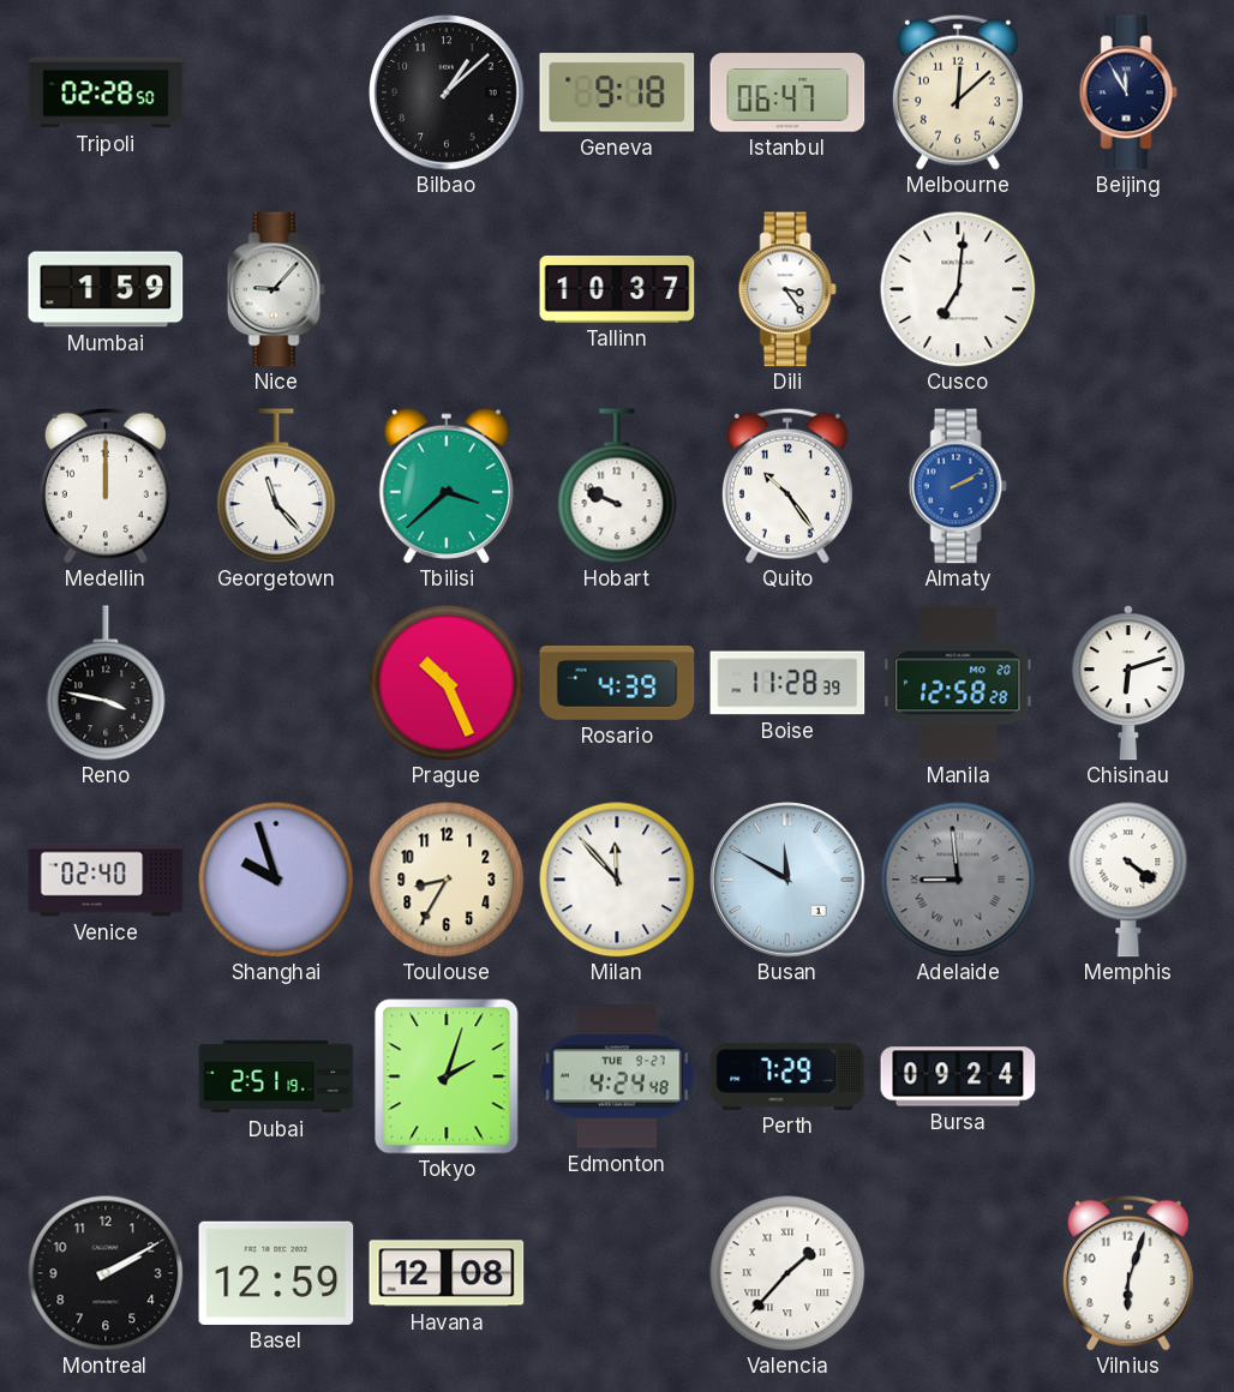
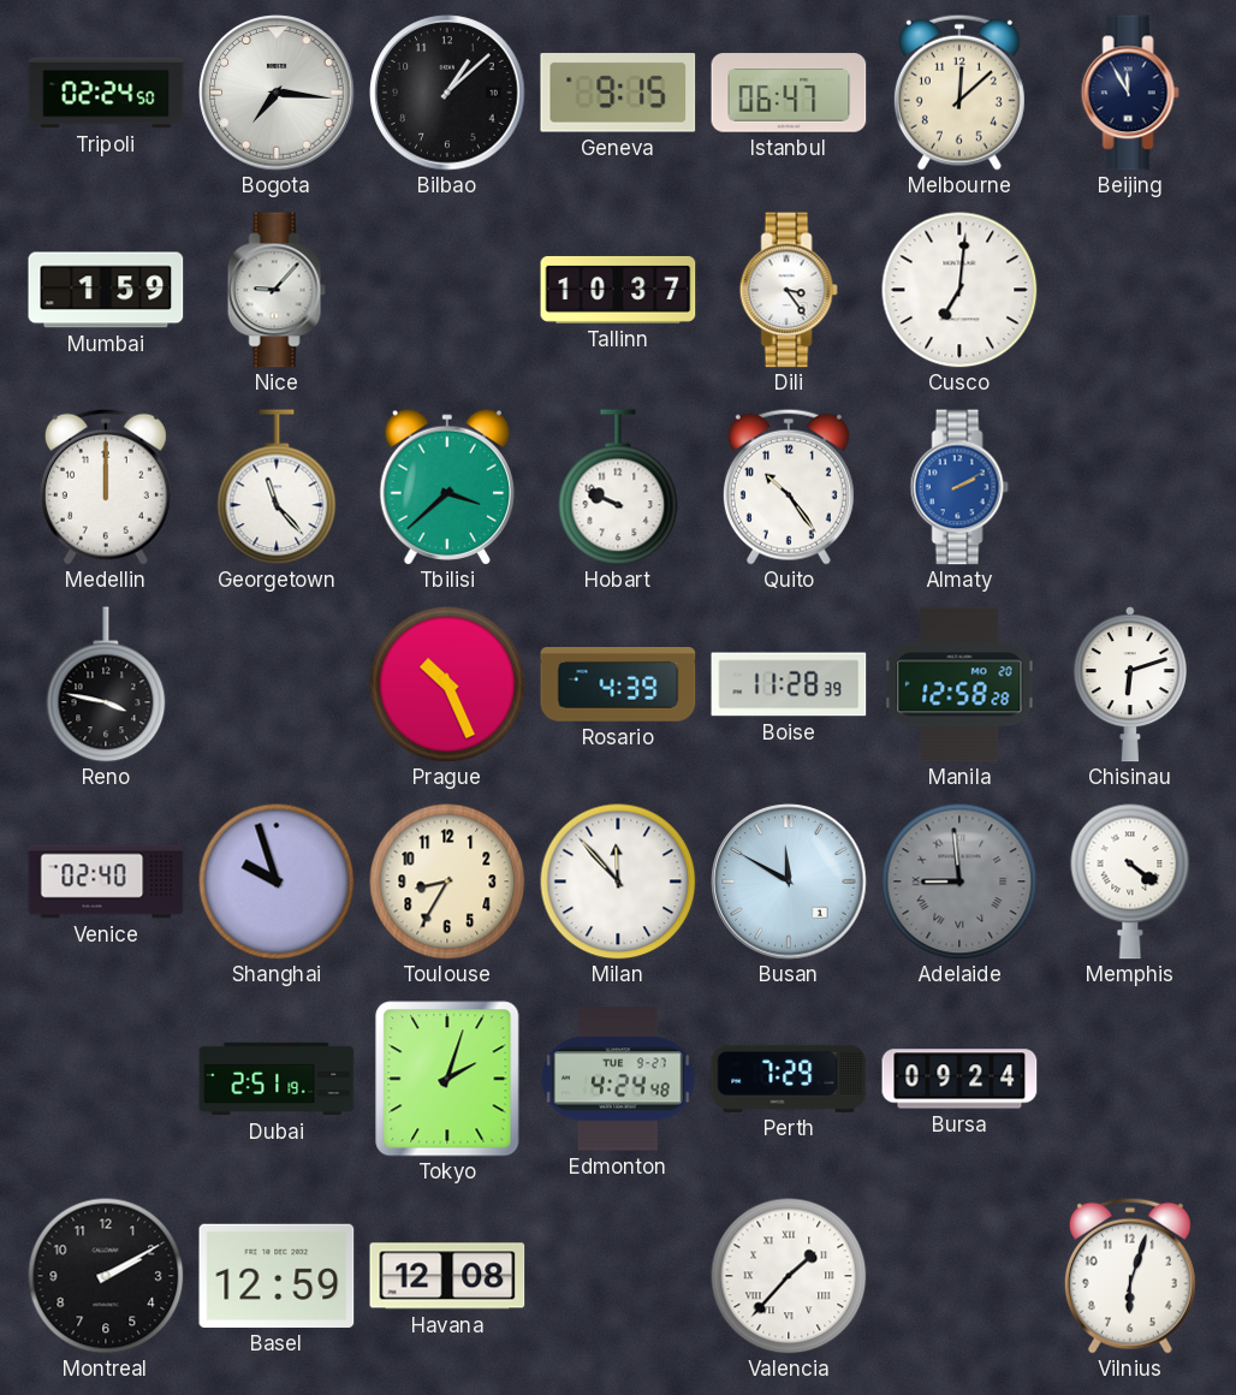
Tripoli: 02:28 -> 02:24 (106, 93)
Bogota: none -> 7:16 (277, 93)
Geneva: 9:18 -> 9:15 (618, 93)
